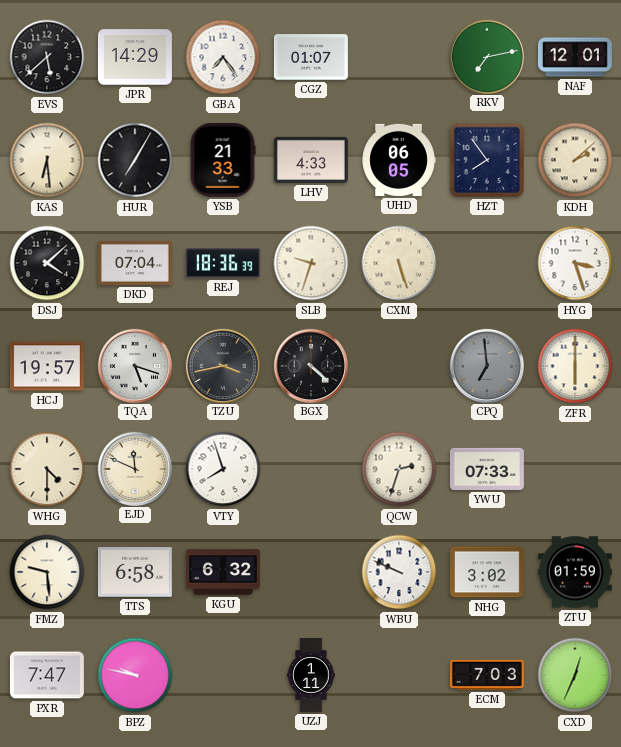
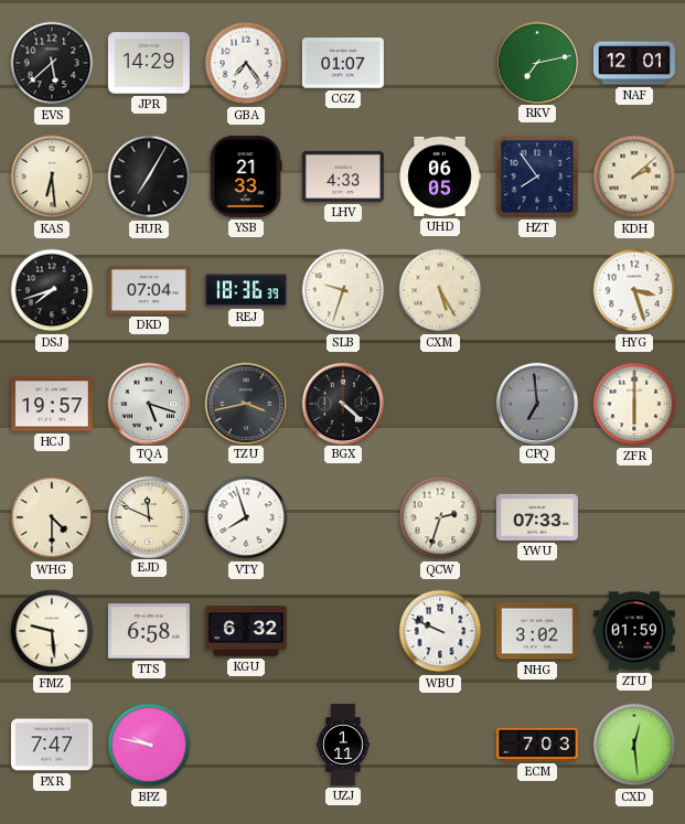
DSJ: 4:08 -> 7:42 (52, 290)
CXM: 5:27 -> 5:25 (440, 290)
CXD: 12:34 -> 12:29 (634, 745)
